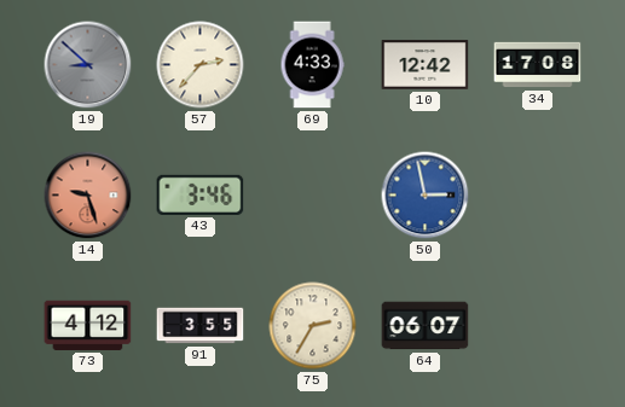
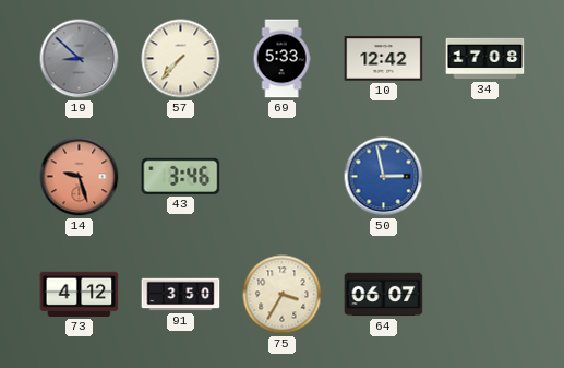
57: 2:37 -> 7:37 (181, 59)
69: 4:33 -> 5:33 (281, 59)
91: 3:55 -> 3:50 (181, 295)
75: 2:35 -> 3:35 (283, 295)
